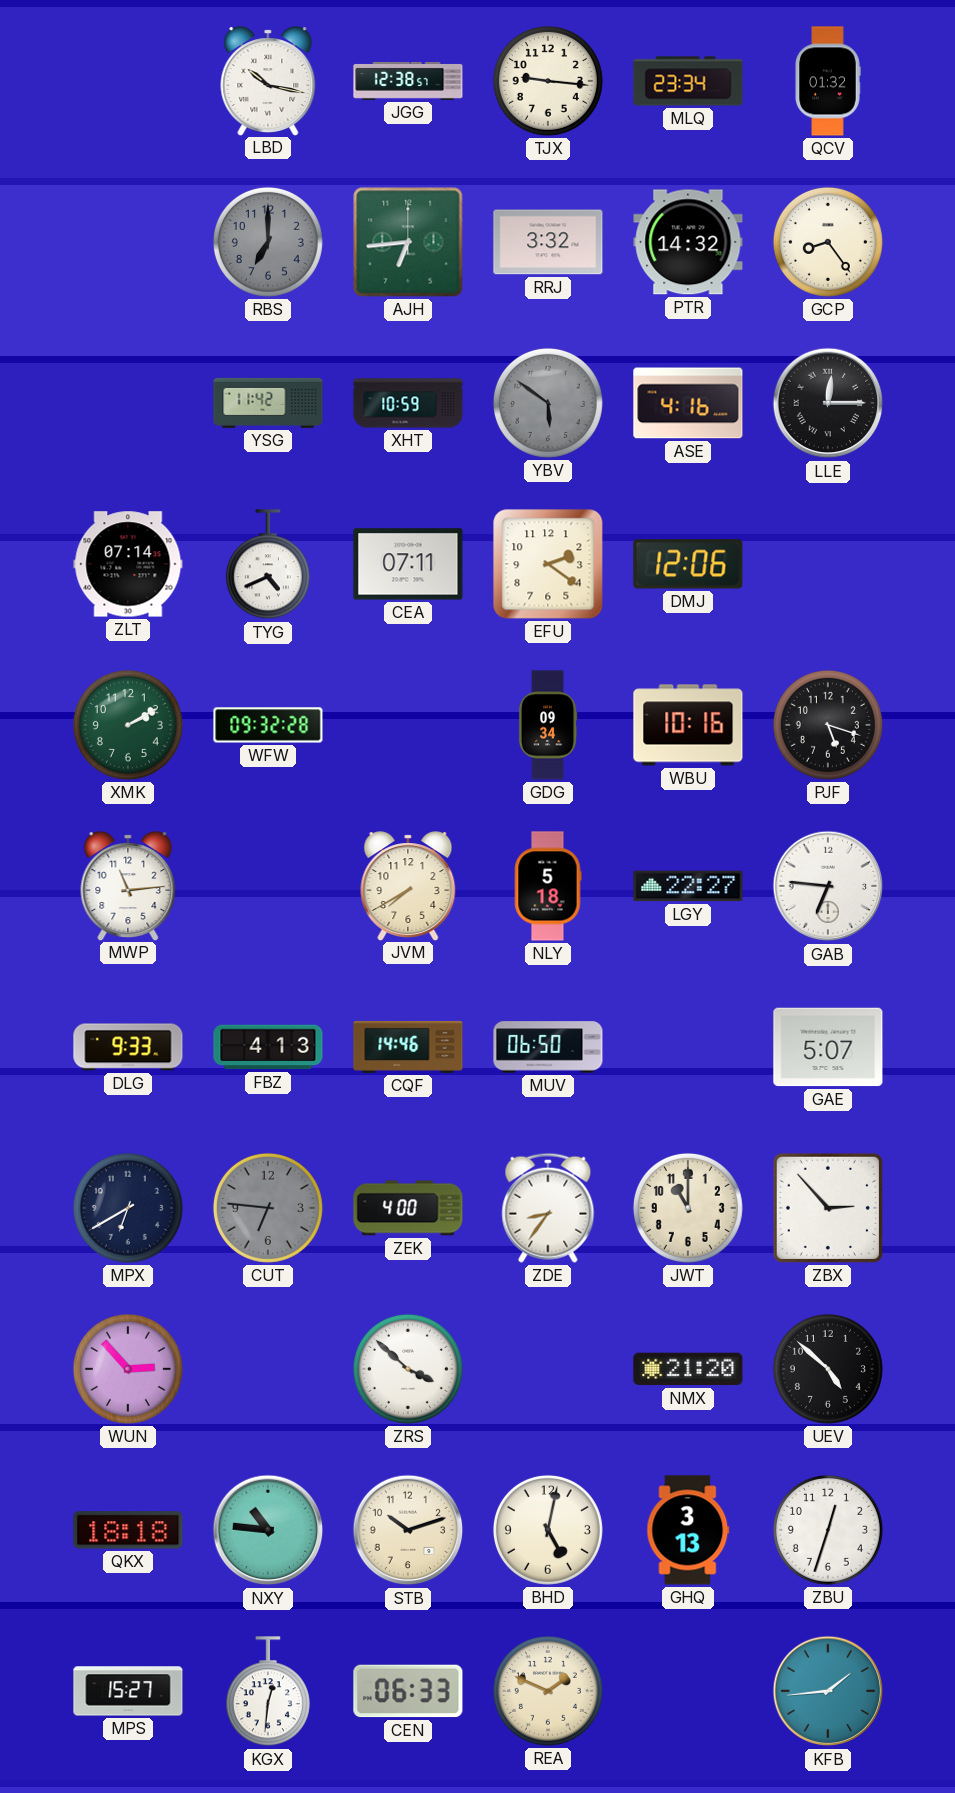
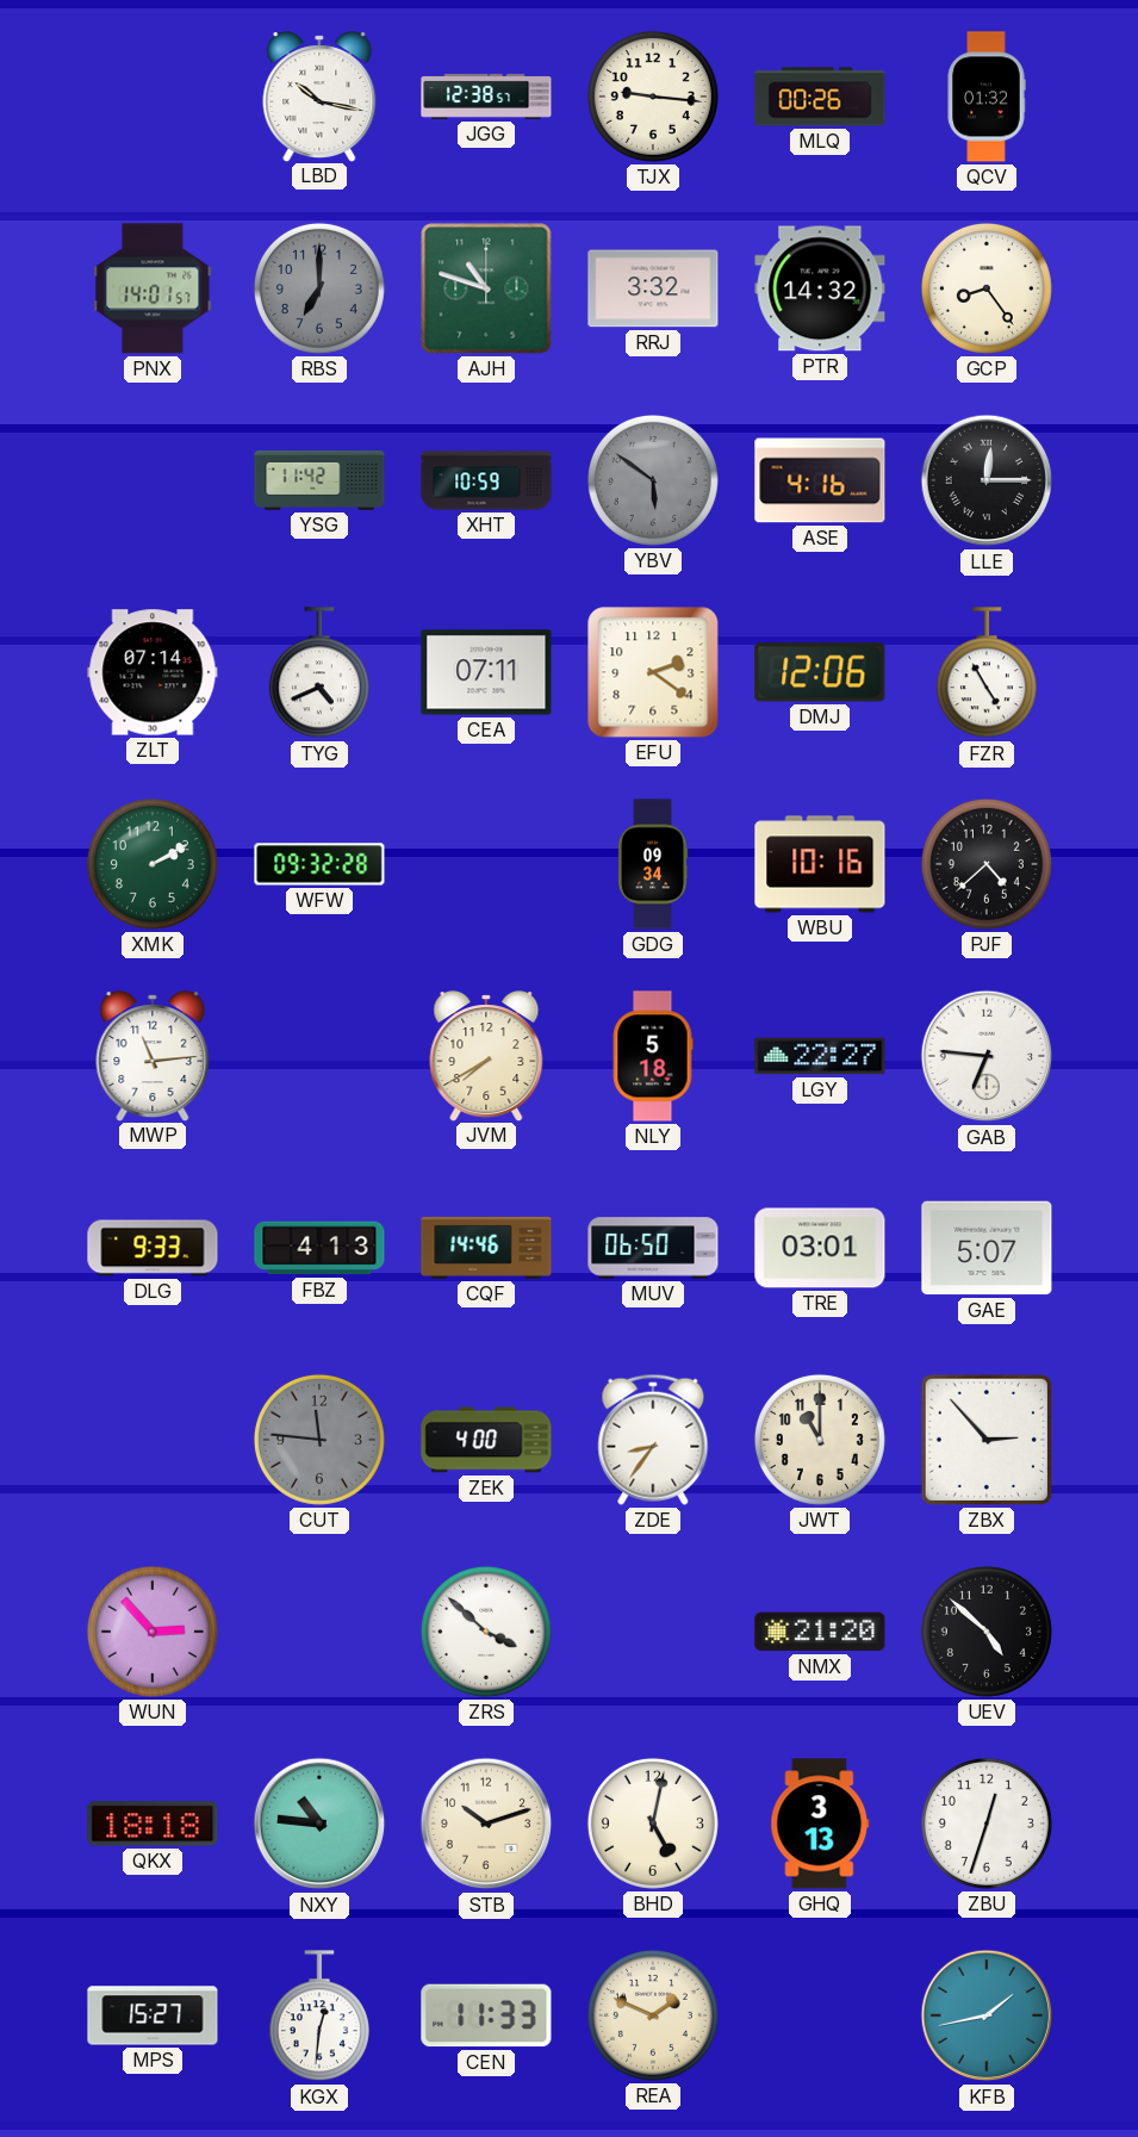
MLQ: 23:34 -> 00:26 (820, 97)
PNX: none -> 14:01 (153, 288)
AJH: 6:44 -> 10:48 (486, 288)
FZR: none -> 4:55 (987, 673)
PJF: 5:18 -> 4:38 (987, 864)
TRE: none -> 03:01 (820, 1248)
MPX: 6:40 -> none (128, 1208)
CUT: 6:46 -> 11:46 (319, 1440)
CEN: 06:33 -> 11:33 (486, 2015)
KFB: 1:44 -> 1:43 (987, 2015)
